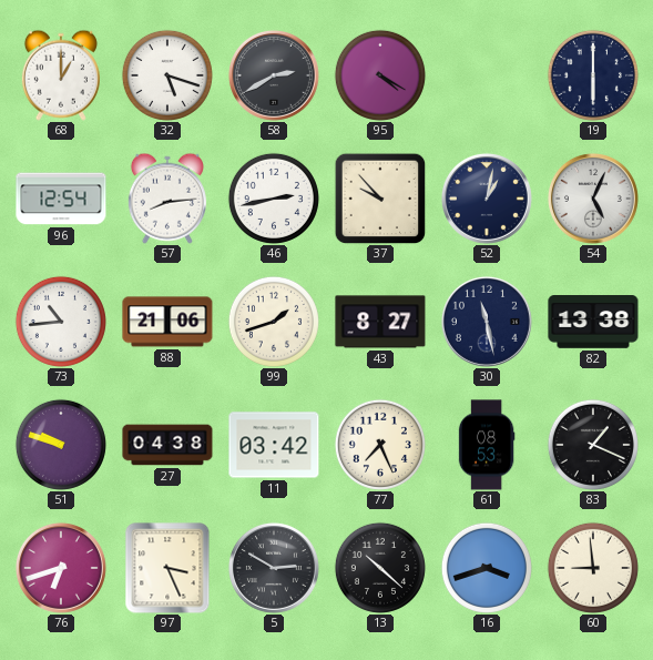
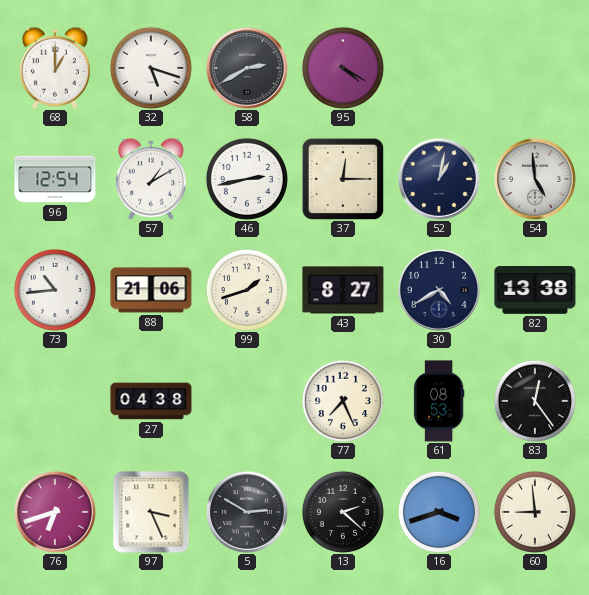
19: 6:00 -> none (593, 75)
57: 8:14 -> 1:10 (151, 179)
37: 9:53 -> 12:15 (343, 179)
54: 5:04 -> 4:59 (535, 179)
30: 11:28 -> 4:40 (439, 290)
51: 9:48 -> none (61, 445)
11: 03:42 -> none (274, 445)
83: 1:19 -> 12:24 (535, 401)
13: 10:22 -> 2:22 (343, 512)
